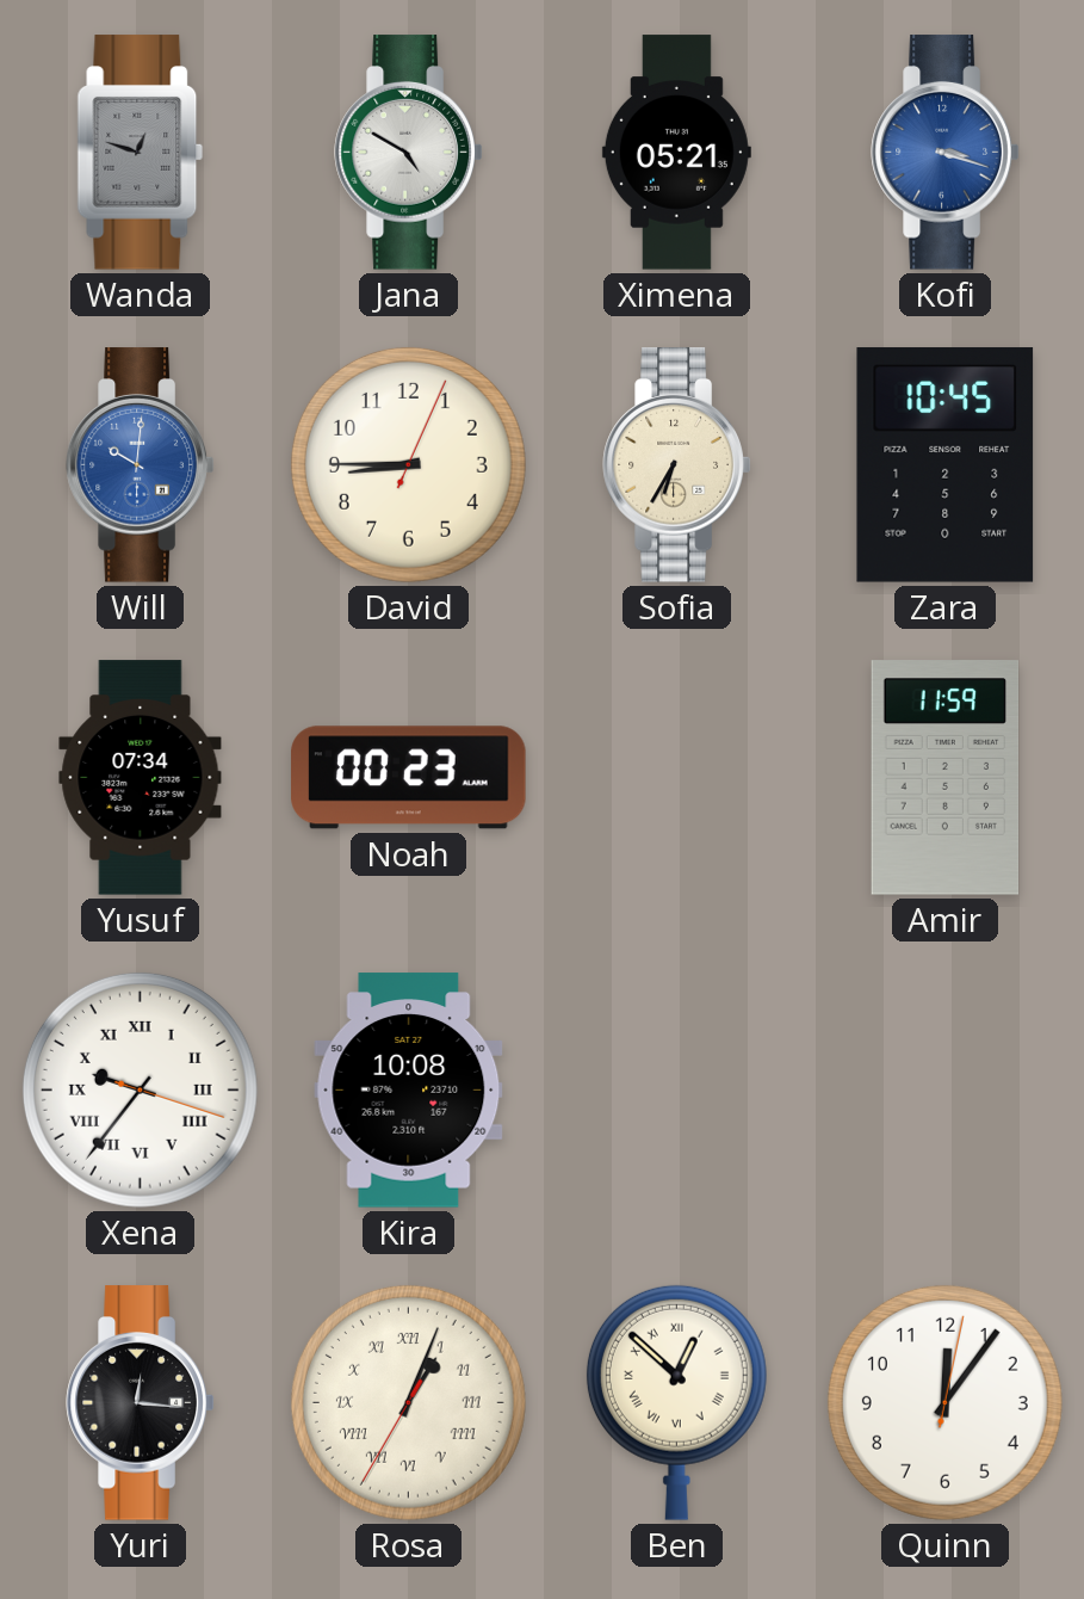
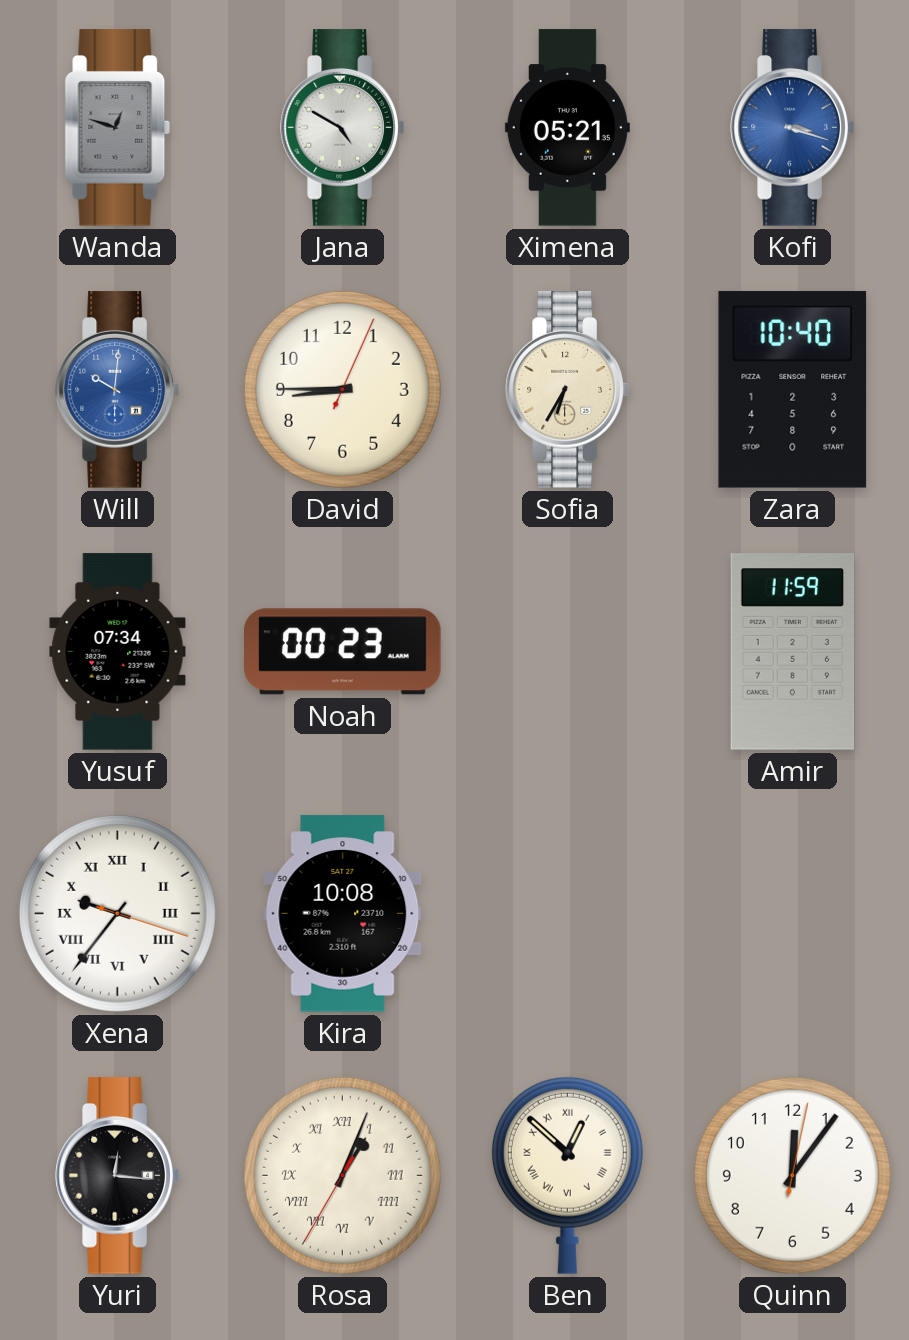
Zara: 10:45 -> 10:40 (793, 390)
